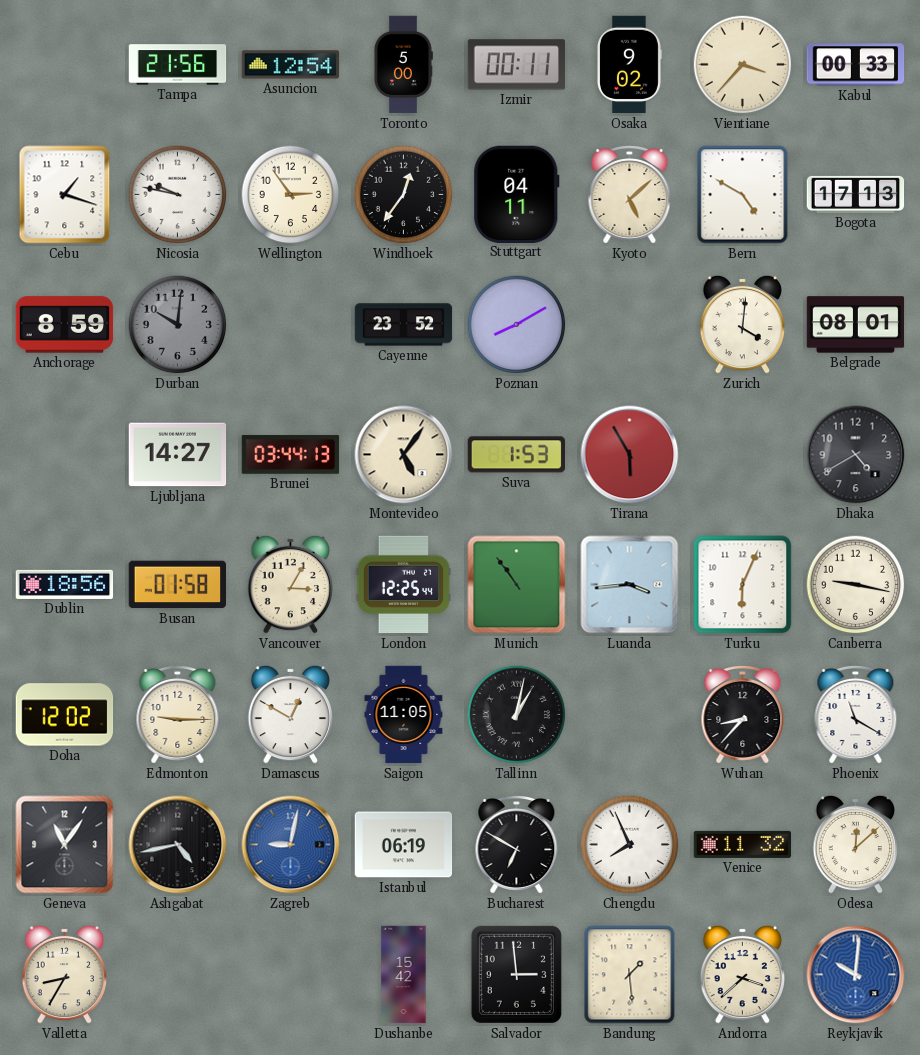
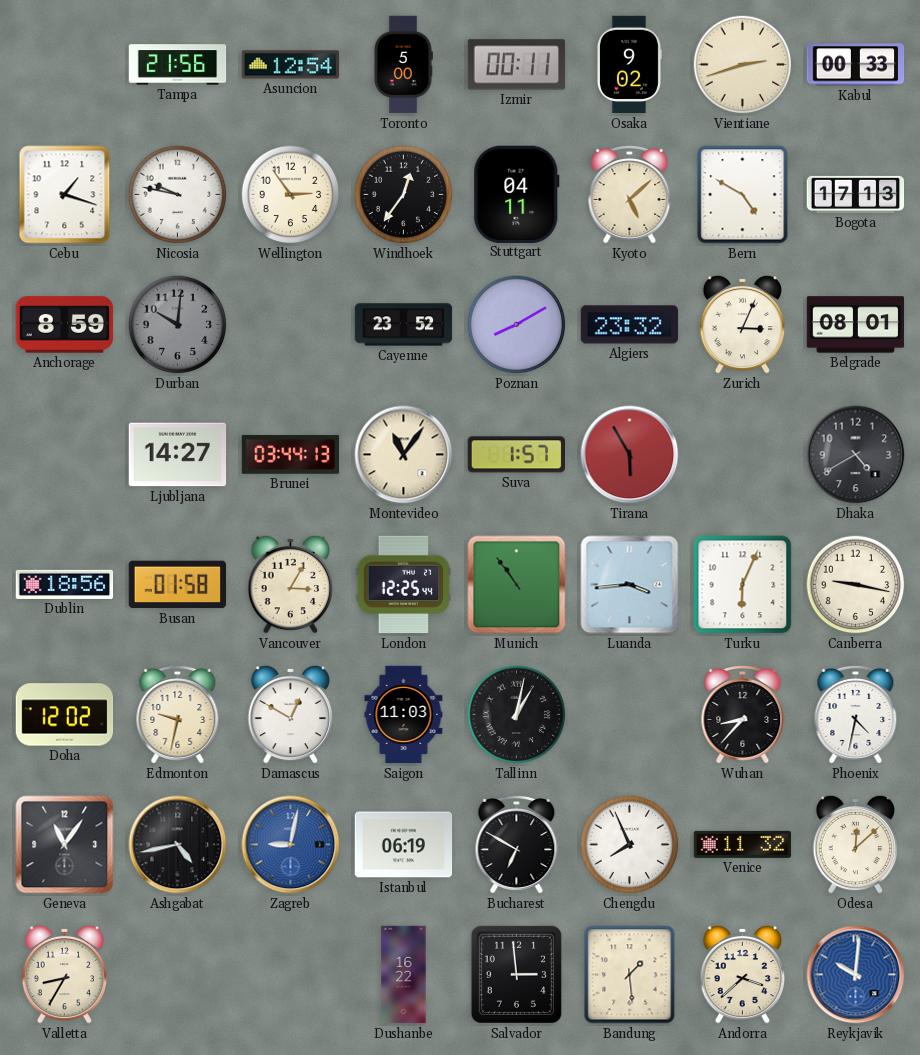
Vientiane: 3:37 -> 2:42 (743, 65)
Algiers: none -> 23:32 (630, 325)
Zurich: 4:01 -> 3:04 (742, 324)
Montevideo: 5:06 -> 11:06 (404, 455)
Suva: 1:53 -> 1:57 (516, 455)
Edmonton: 9:15 -> 9:32 (178, 715)
Saigon: 11:05 -> 11:03 (404, 715)
Phoenix: 11:20 -> 4:32 (856, 715)
Dushanbe: 15:42 -> 16:22 (404, 975)
